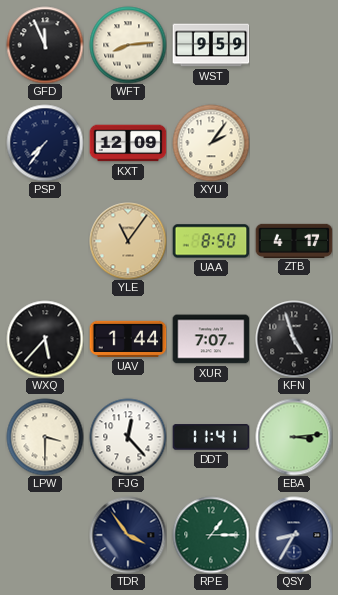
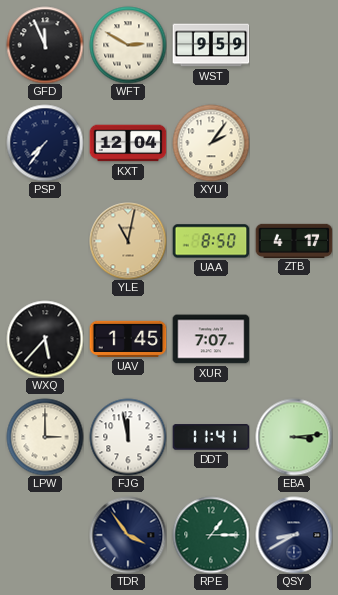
WFT: 8:14 -> 2:50 (128, 45)
KXT: 12:09 -> 12:04 (128, 143)
YLE: 11:06 -> 11:02 (128, 241)
UAV: 1:44 -> 1:45 (128, 339)
KFN: 4:57 -> none (294, 339)
LPW: 3:30 -> 3:00 (45, 437)
FJG: 12:23 -> 11:58 (128, 437)
QSY: 8:35 -> 8:40 (294, 535)
